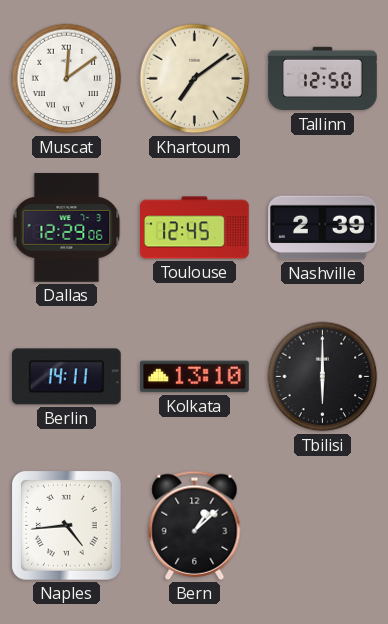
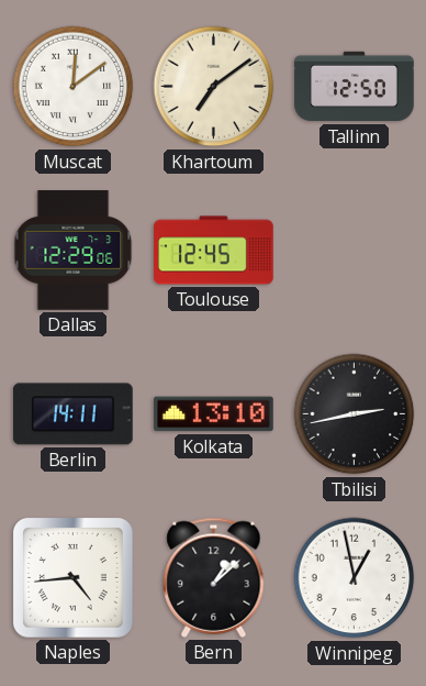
Nashville: 2:39 -> none (323, 228)
Tbilisi: 6:00 -> 2:43 (355, 414)
Winnipeg: none -> 12:58 (355, 578)
